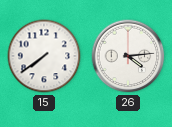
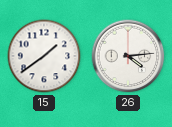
15: 7:39 -> 1:39 (44, 56)
